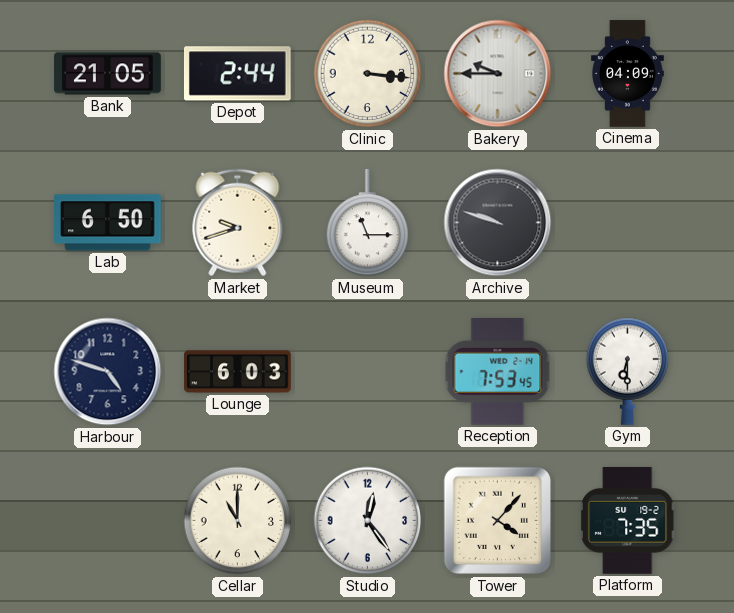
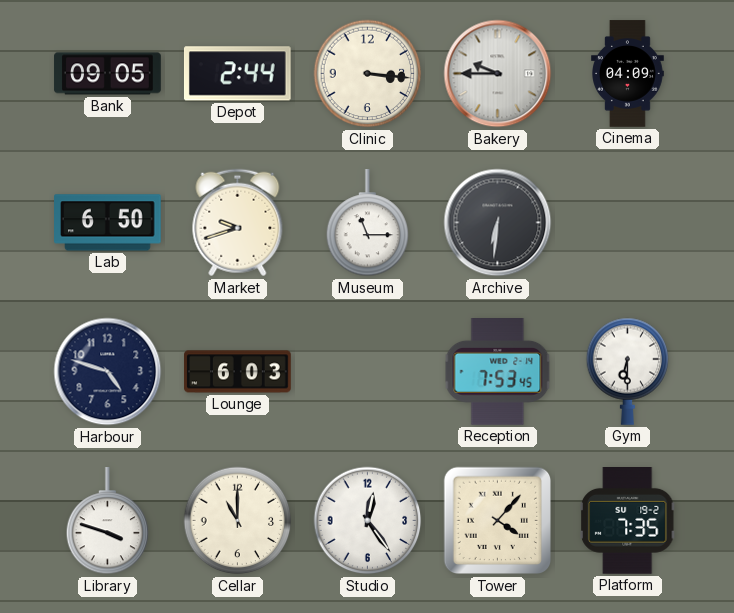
Bank: 21:05 -> 09:05 (108, 74)
Archive: 9:48 -> 6:31 (498, 223)
Library: none -> 3:48 (108, 521)
